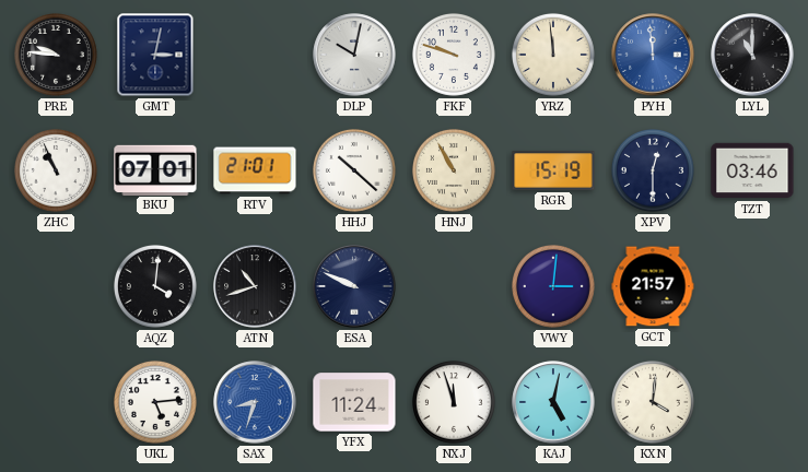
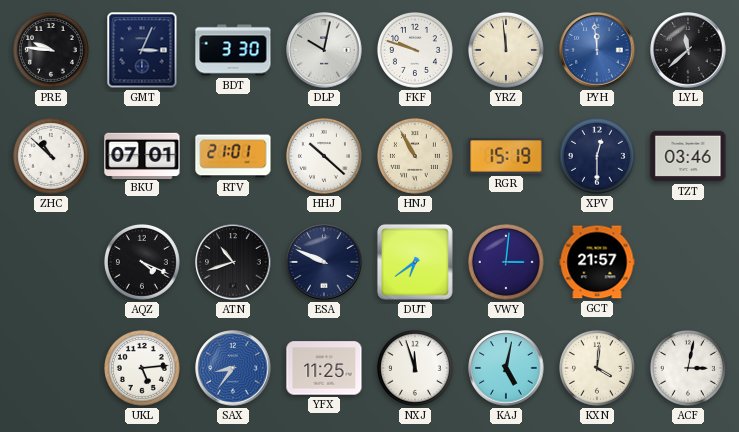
GMT: 3:02 -> 3:04 (142, 50)
BDT: none -> 3:30 (233, 50)
LYL: 11:00 -> 11:38 (688, 50)
ZHC: 10:56 -> 10:52 (51, 156)
AQZ: 4:01 -> 4:19 (142, 262)
DUT: none -> 6:39 (415, 262)
SAX: 8:33 -> 8:36 (233, 368)
YFX: 11:24 -> 11:25 (324, 368)
ACF: none -> 3:02 (688, 368)
